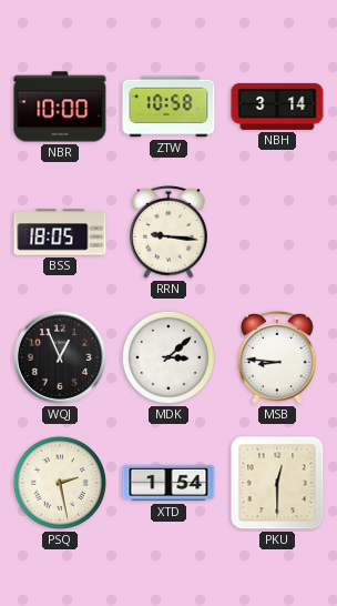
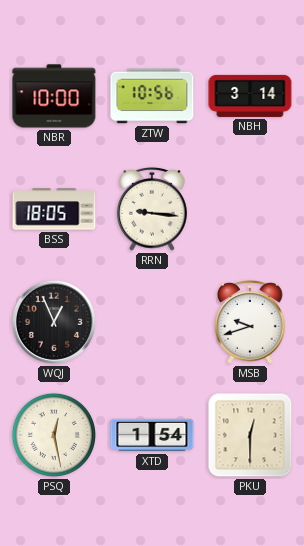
ZTW: 10:58 -> 10:56 (152, 96)
MDK: 3:08 -> none (168, 357)
MSB: 8:46 -> 9:42 (251, 322)
PSQ: 2:28 -> 12:28 (54, 435)
